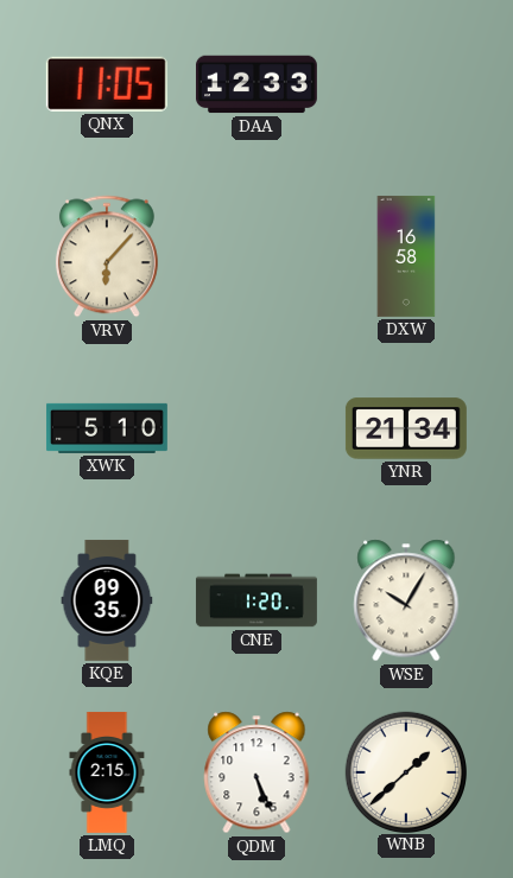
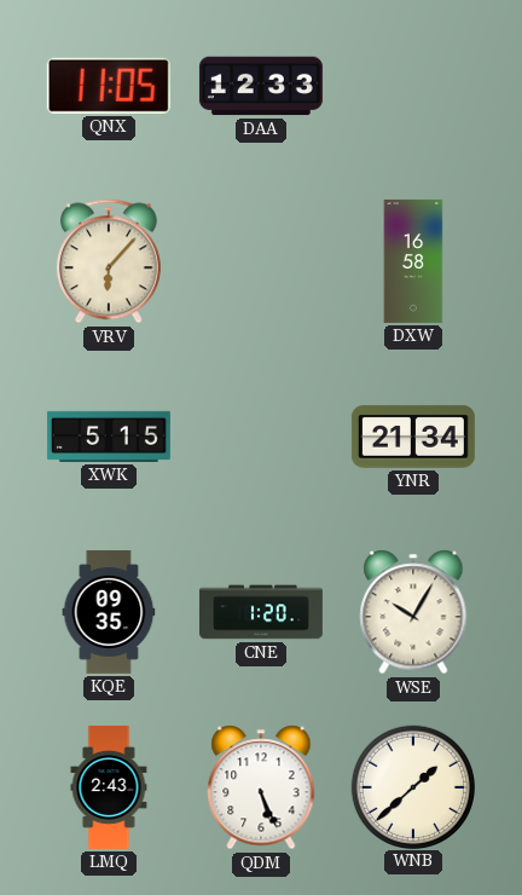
XWK: 5:10 -> 5:15 (109, 437)
LMQ: 2:15 -> 2:43 (109, 787)
